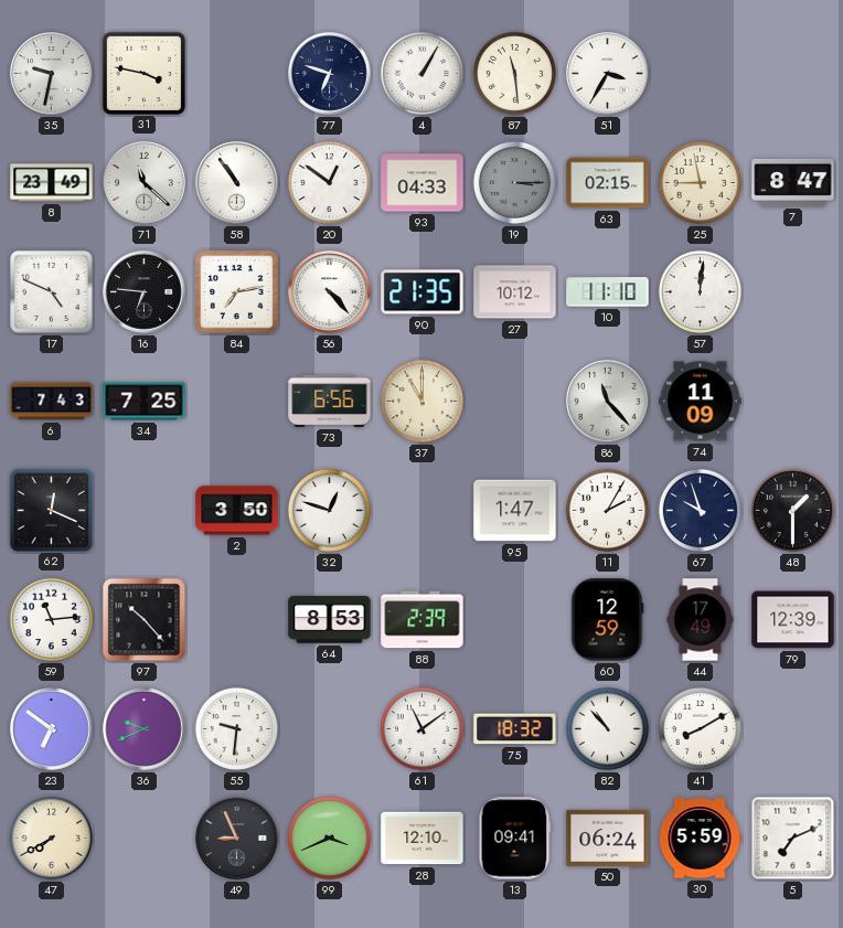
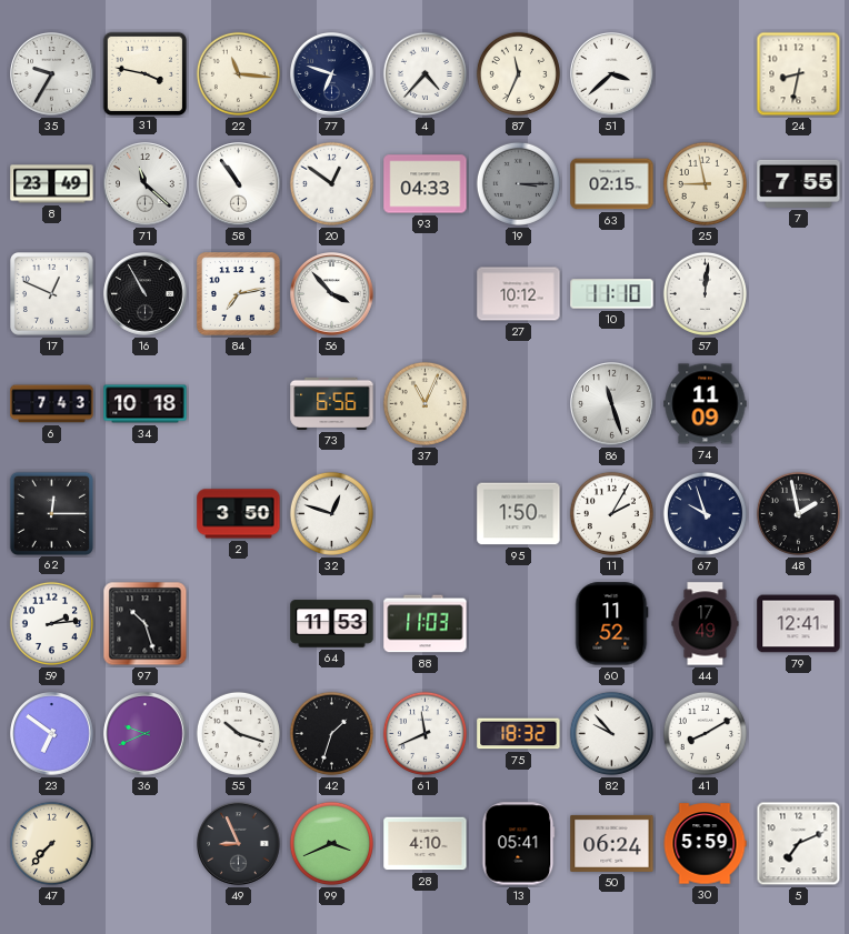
35: 9:32 -> 9:35 (52, 74)
22: none -> 11:16 (238, 73)
4: 1:05 -> 4:37 (425, 73)
87: 11:29 -> 11:34 (518, 73)
51: 3:35 -> 3:38 (612, 74)
24: none -> 8:32 (799, 74)
7: 8:47 -> 7:55 (799, 183)
17: 4:49 -> 12:49 (52, 294)
16: 6:46 -> 10:55 (146, 294)
56: 4:23 -> 3:53 (332, 294)
90: 21:35 -> none (423, 292)
34: 7:25 -> 10:18 (146, 404)
37: 11:00 -> 11:04 (425, 403)
86: 11:23 -> 11:27 (612, 404)
62: 12:19 -> 12:15 (51, 513)
95: 1:47 -> 1:50 (519, 514)
48: 1:30 -> 1:58 (798, 513)
59: 11:14 -> 2:14 (51, 623)
97: 10:23 -> 10:27 (146, 624)
64: 8:53 -> 11:53 (332, 624)
88: 2:39 -> 11:03 (426, 624)
60: 12:59 -> 11:52 (612, 624)
79: 12:39 -> 12:41 (799, 624)
55: 9:31 -> 10:18 (238, 733)
42: none -> 1:33 (331, 733)
61: 11:09 -> 11:41 (425, 733)
82: 10:53 -> 9:53 (611, 733)
47: 7:40 -> 7:37 (51, 843)
28: 12:10 -> 4:10 (426, 844)
13: 09:41 -> 05:41 (519, 844)
